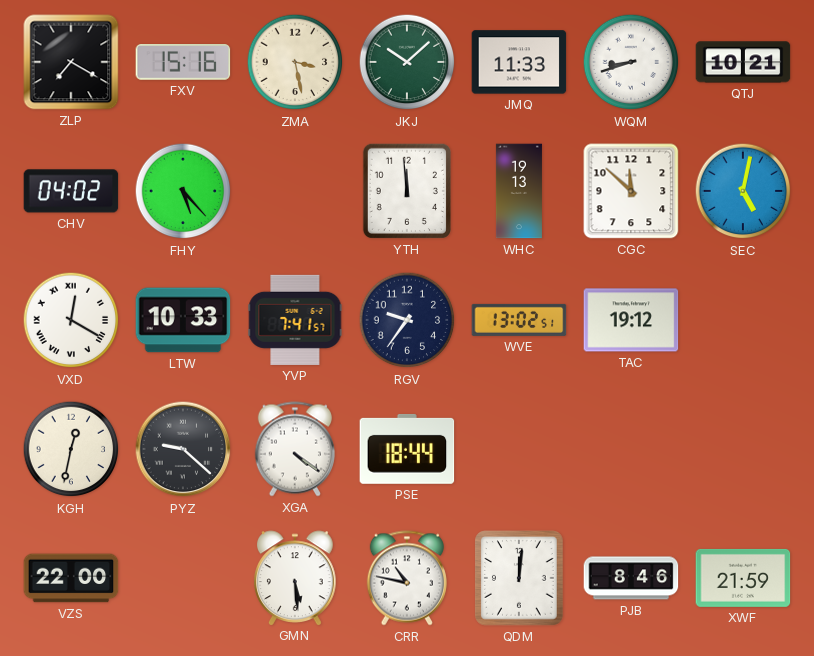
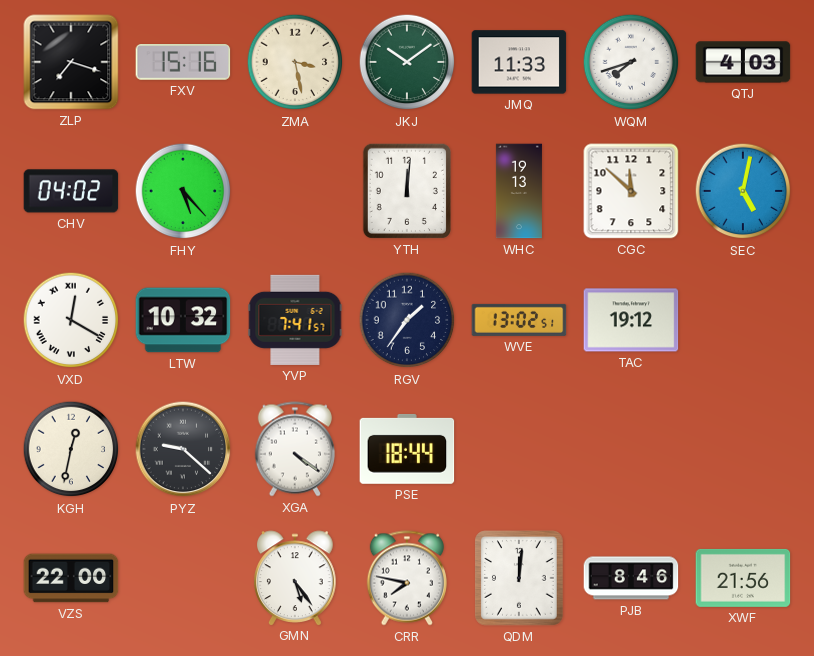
ZLP: 7:20 -> 7:18 (71, 62)
JKJ: 10:08 -> 10:09 (407, 62)
WQM: 8:42 -> 7:42 (631, 62)
QTJ: 10:21 -> 4:03 (743, 62)
YTH: 11:59 -> 12:01 (407, 191)
LTW: 10:33 -> 10:32 (183, 320)
RGV: 9:36 -> 1:36 (407, 320)
GMN: 5:29 -> 5:24 (296, 578)
CRR: 10:47 -> 7:47 (407, 578)
XWF: 21:59 -> 21:56 (743, 578)
